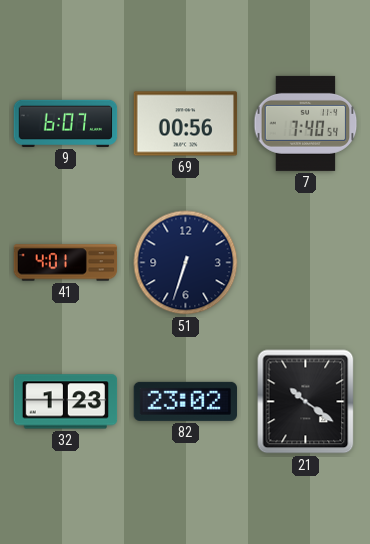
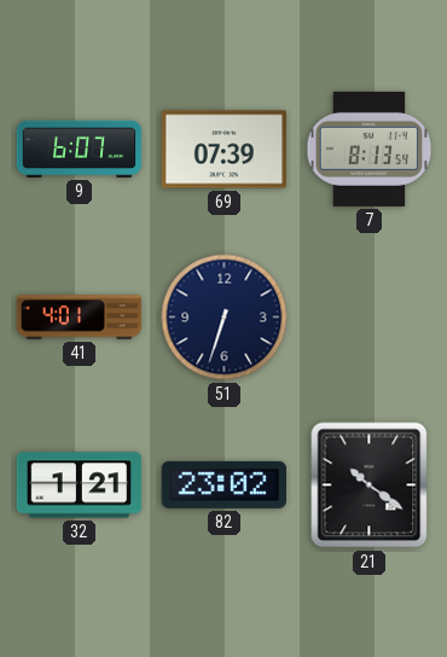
69: 00:56 -> 07:39 (225, 150)
7: 7:40 -> 8:13 (370, 149)
32: 1:23 -> 1:21 (80, 486)
